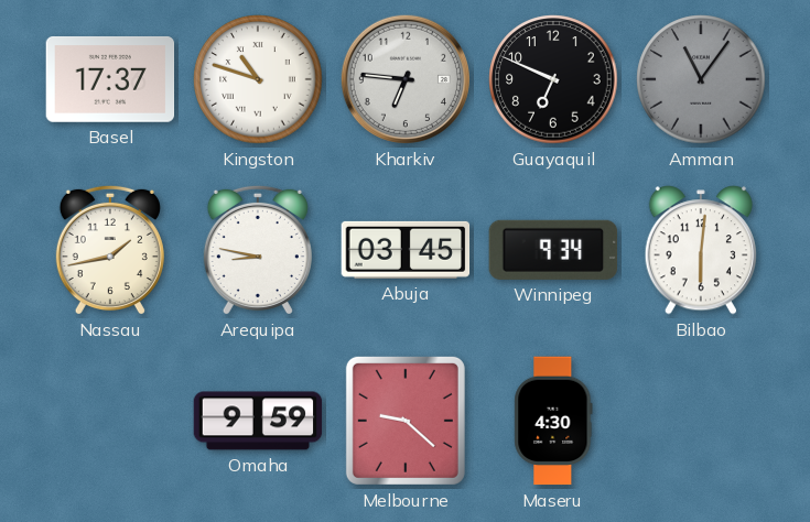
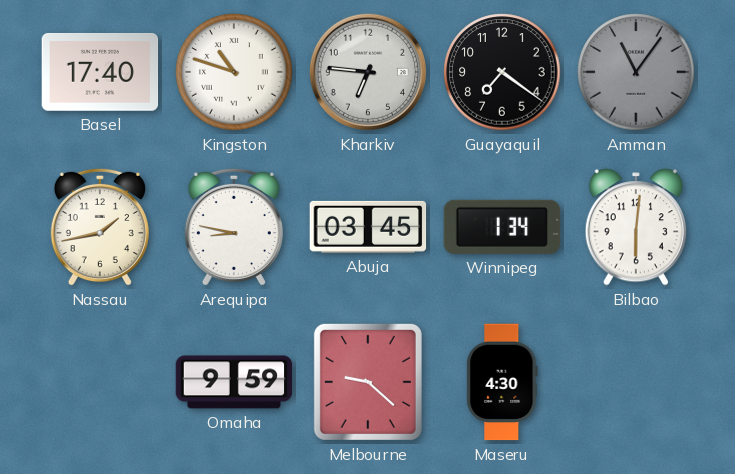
Basel: 17:37 -> 17:40 (100, 72)
Guayaquil: 6:49 -> 7:21 (502, 72)
Winnipeg: 9:34 -> 1:34 (502, 227)
